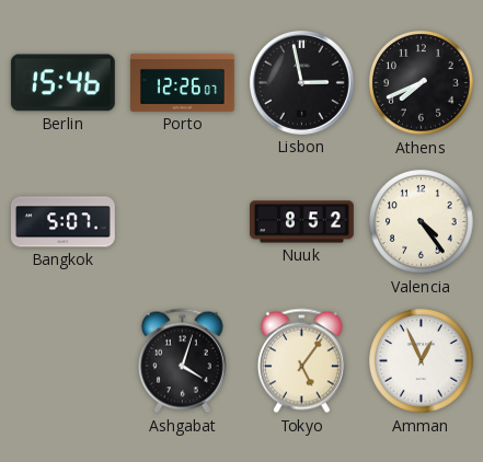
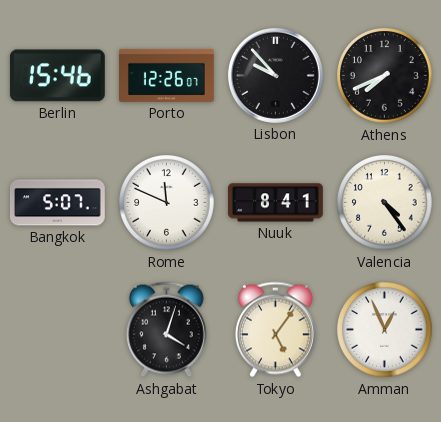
Lisbon: 2:58 -> 9:53 (275, 75)
Rome: none -> 11:49 (167, 203)
Nuuk: 8:52 -> 8:41 (276, 203)
